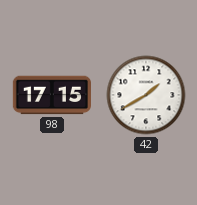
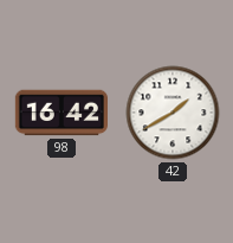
98: 17:15 -> 16:42 (60, 113)
